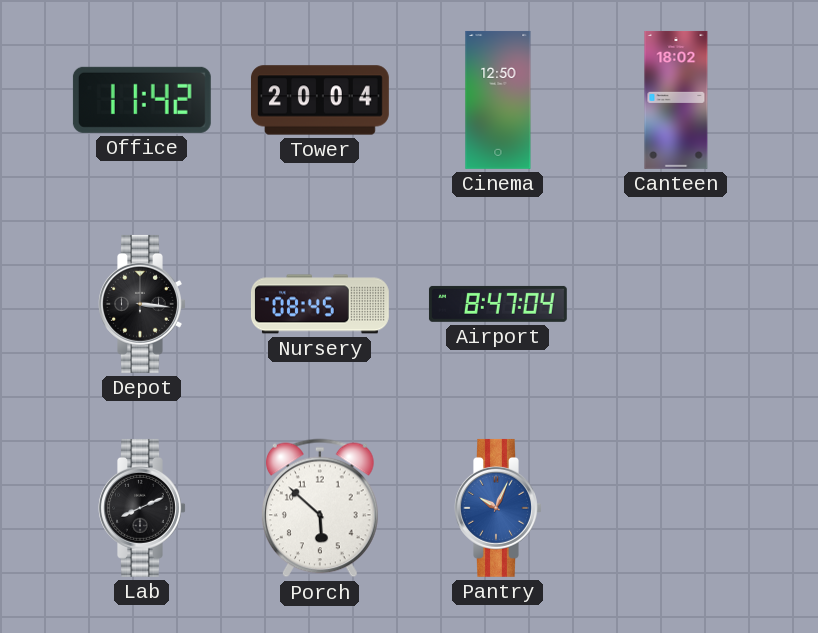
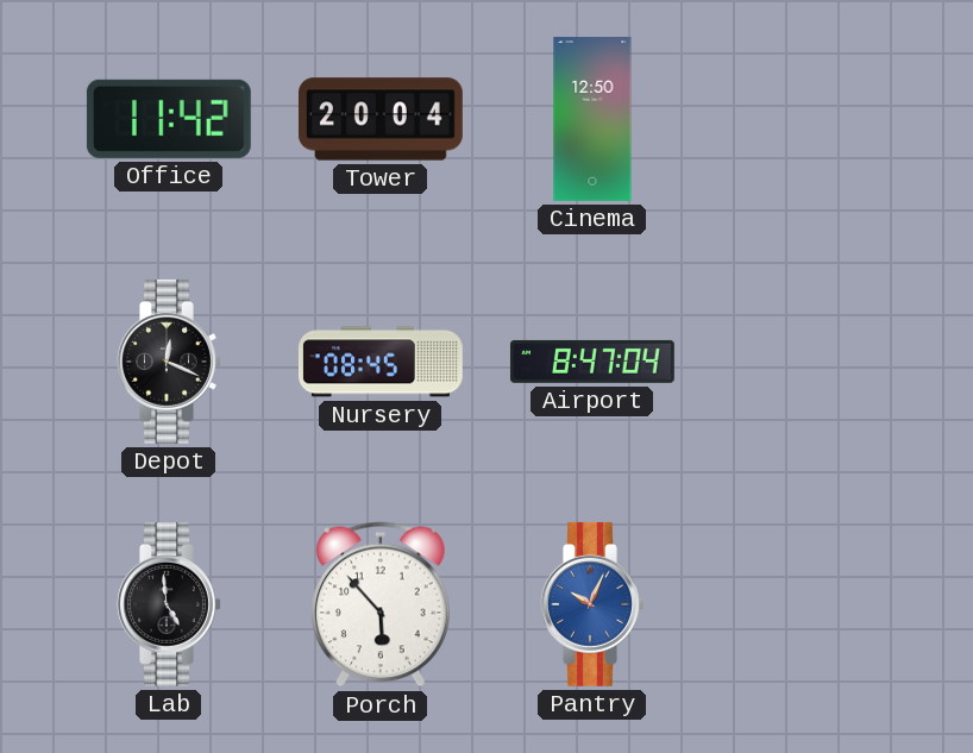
Canteen: 18:02 -> none (676, 100)
Depot: 3:16 -> 12:19 (169, 362)
Lab: 8:11 -> 4:59 (169, 604)
Porch: 5:52 -> 5:53 (381, 604)
